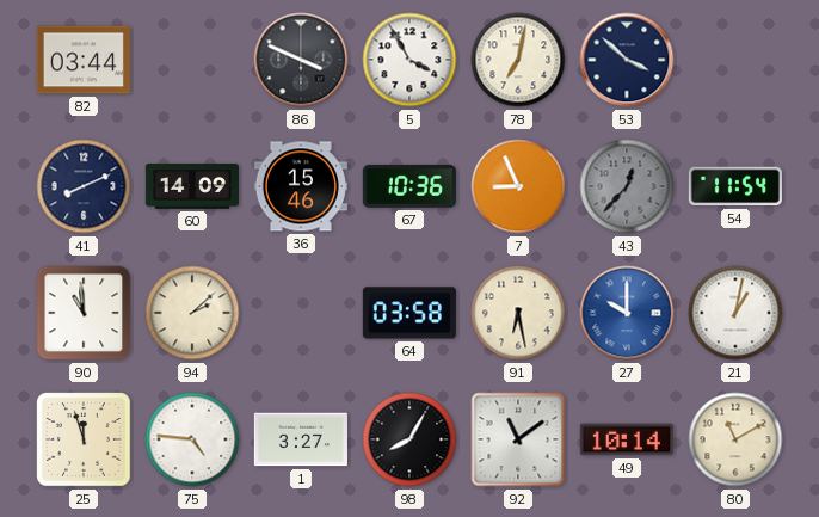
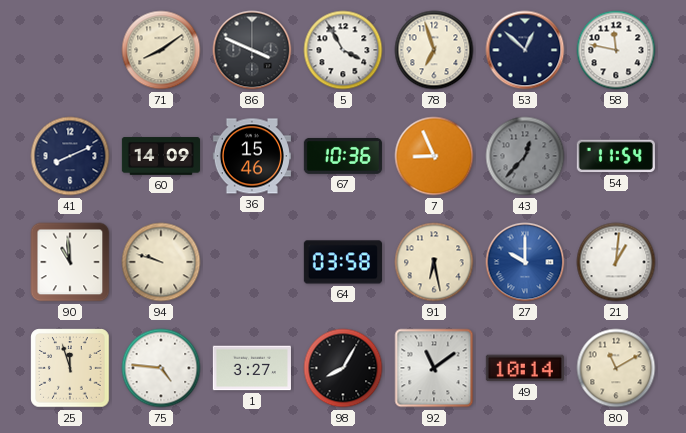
82: 03:44 -> none (84, 60)
71: none -> 8:09 (161, 50)
78: 7:02 -> 6:57 (434, 50)
53: 3:52 -> 12:52 (525, 50)
58: none -> 11:47 (616, 50)
94: 2:08 -> 9:48 (161, 262)
21: 1:02 -> 1:01 (616, 262)
